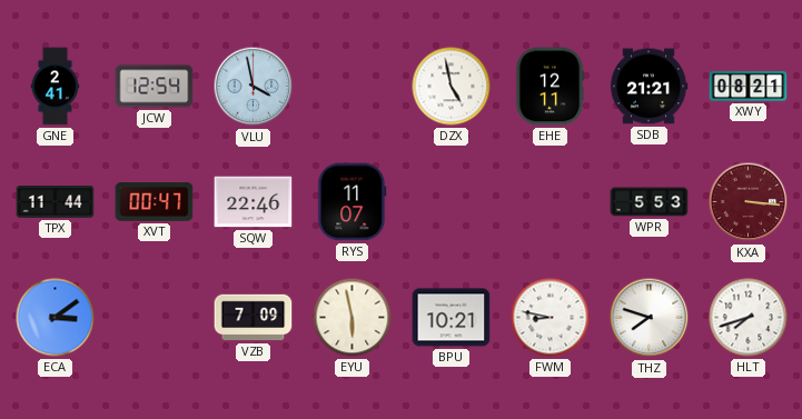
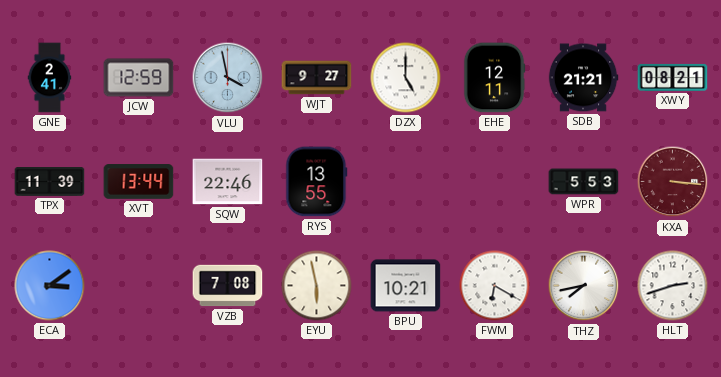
JCW: 12:54 -> 12:59 (139, 78)
WJT: none -> 9:27 (317, 78)
DZX: 4:58 -> 5:00 (406, 78)
TPX: 11:44 -> 11:39 (50, 182)
XVT: 00:47 -> 13:44 (139, 182)
RYS: 11:07 -> 13:55 (317, 182)
VZB: 7:09 -> 7:08 (228, 286)
FWM: 8:47 -> 6:20 (495, 286)
THZ: 7:48 -> 7:43 (584, 286)
HLT: 7:42 -> 2:42 (673, 286)
